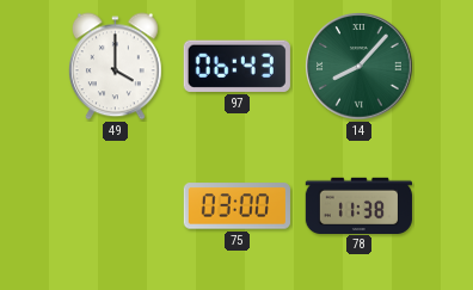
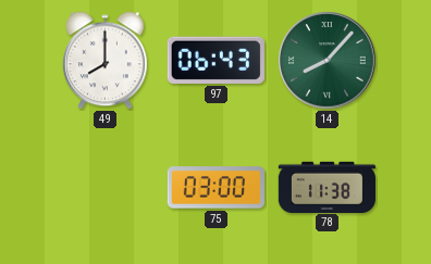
49: 4:00 -> 8:00 (104, 61)
